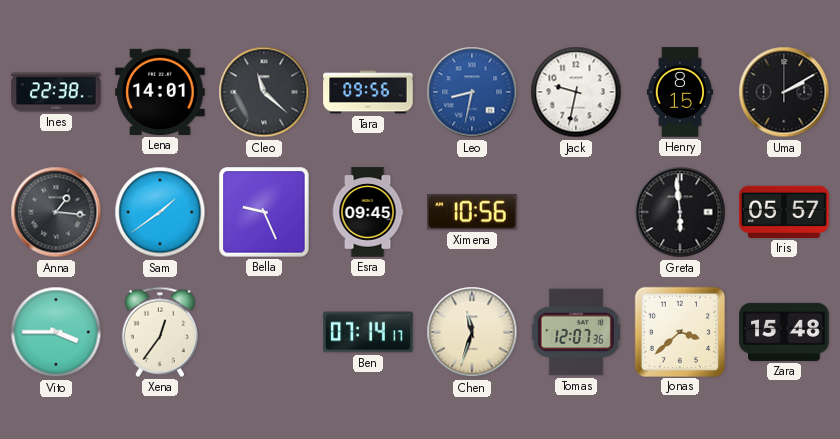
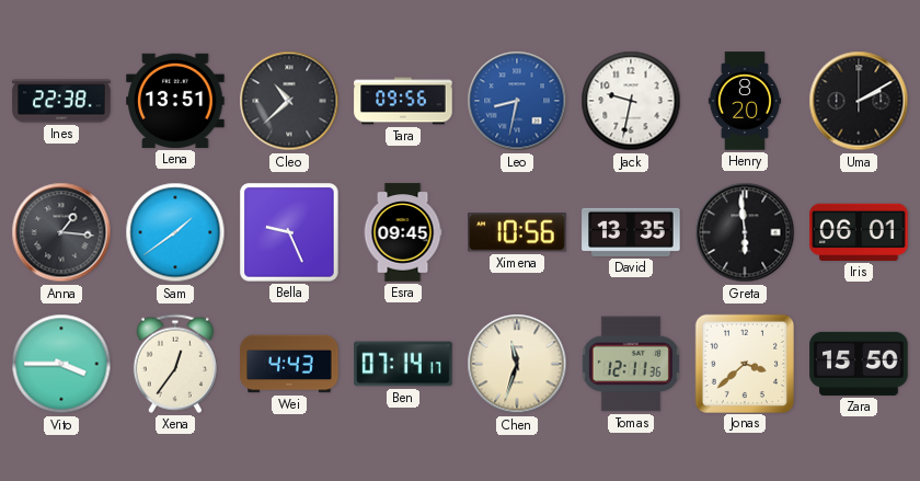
Lena: 14:01 -> 13:51 (175, 101)
Cleo: 11:22 -> 10:38 (289, 101)
Henry: 8:15 -> 8:20 (744, 101)
David: none -> 13:35 (631, 232)
Iris: 05:57 -> 06:01 (859, 232)
Wei: none -> 4:43 (289, 364)
Tomas: 12:07 -> 12:11 (631, 364)
Zara: 15:48 -> 15:50 (859, 364)
